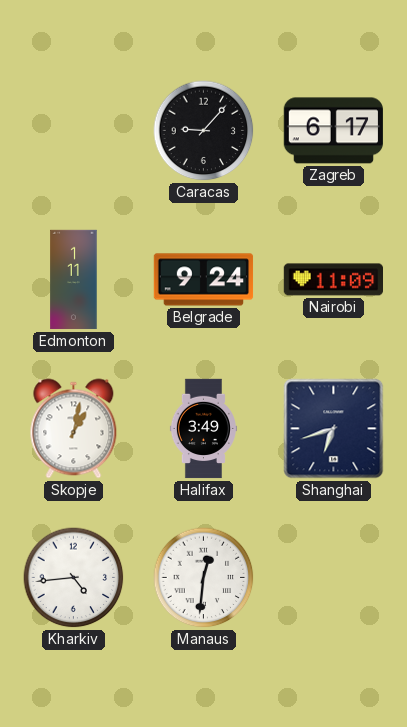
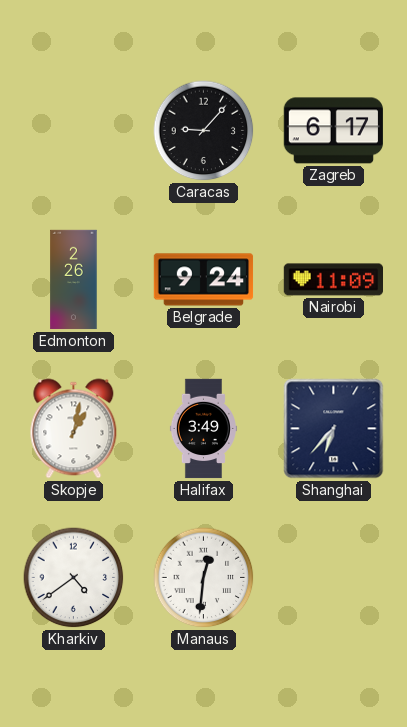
Edmonton: 1:11 -> 2:26 (74, 280)
Shanghai: 6:42 -> 6:37 (334, 429)
Kharkiv: 4:44 -> 4:39 (74, 578)
